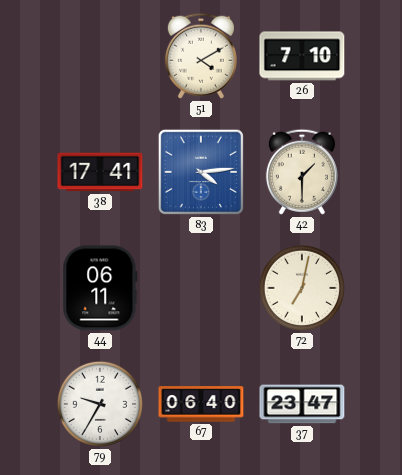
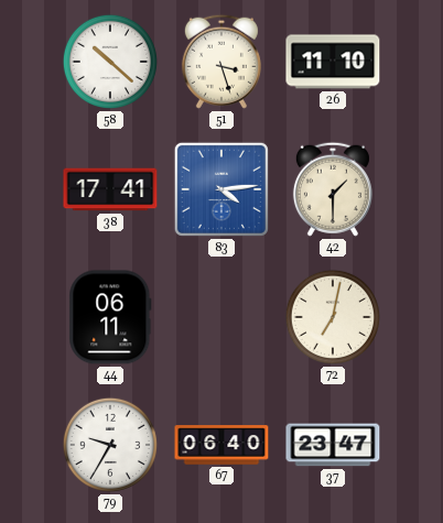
58: none -> 10:22 (110, 62)
51: 4:10 -> 3:27 (221, 62)
26: 7:10 -> 11:10 (333, 62)
